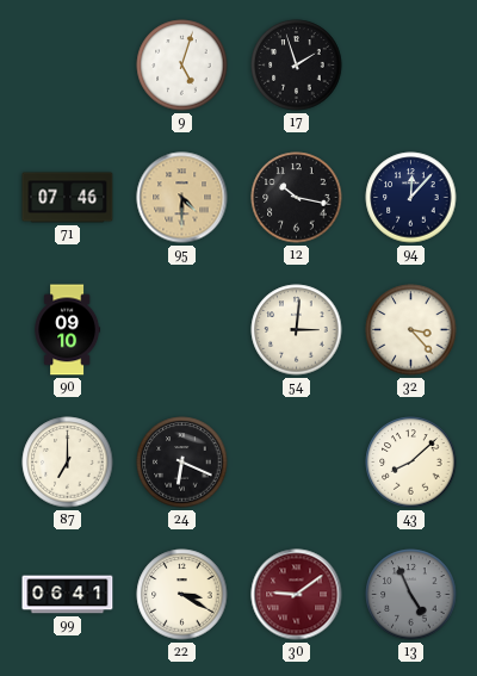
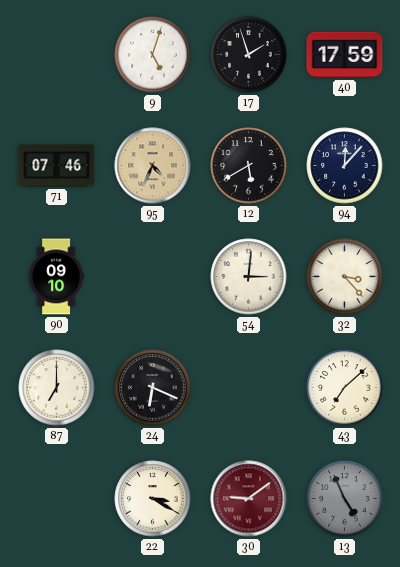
40: none -> 17:59 (345, 55)
95: 4:30 -> 4:34 (153, 166)
12: 10:17 -> 5:40 (249, 166)
43: 8:08 -> 7:08 (345, 388)
99: 06:41 -> none (68, 595)
